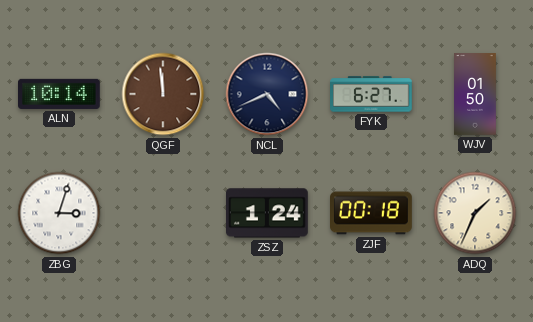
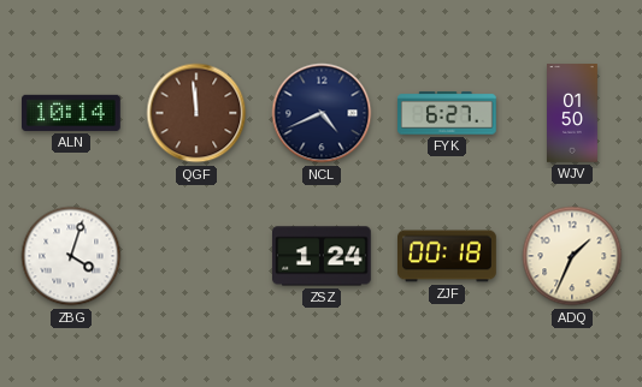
ZBG: 3:03 -> 4:03 (71, 256)
